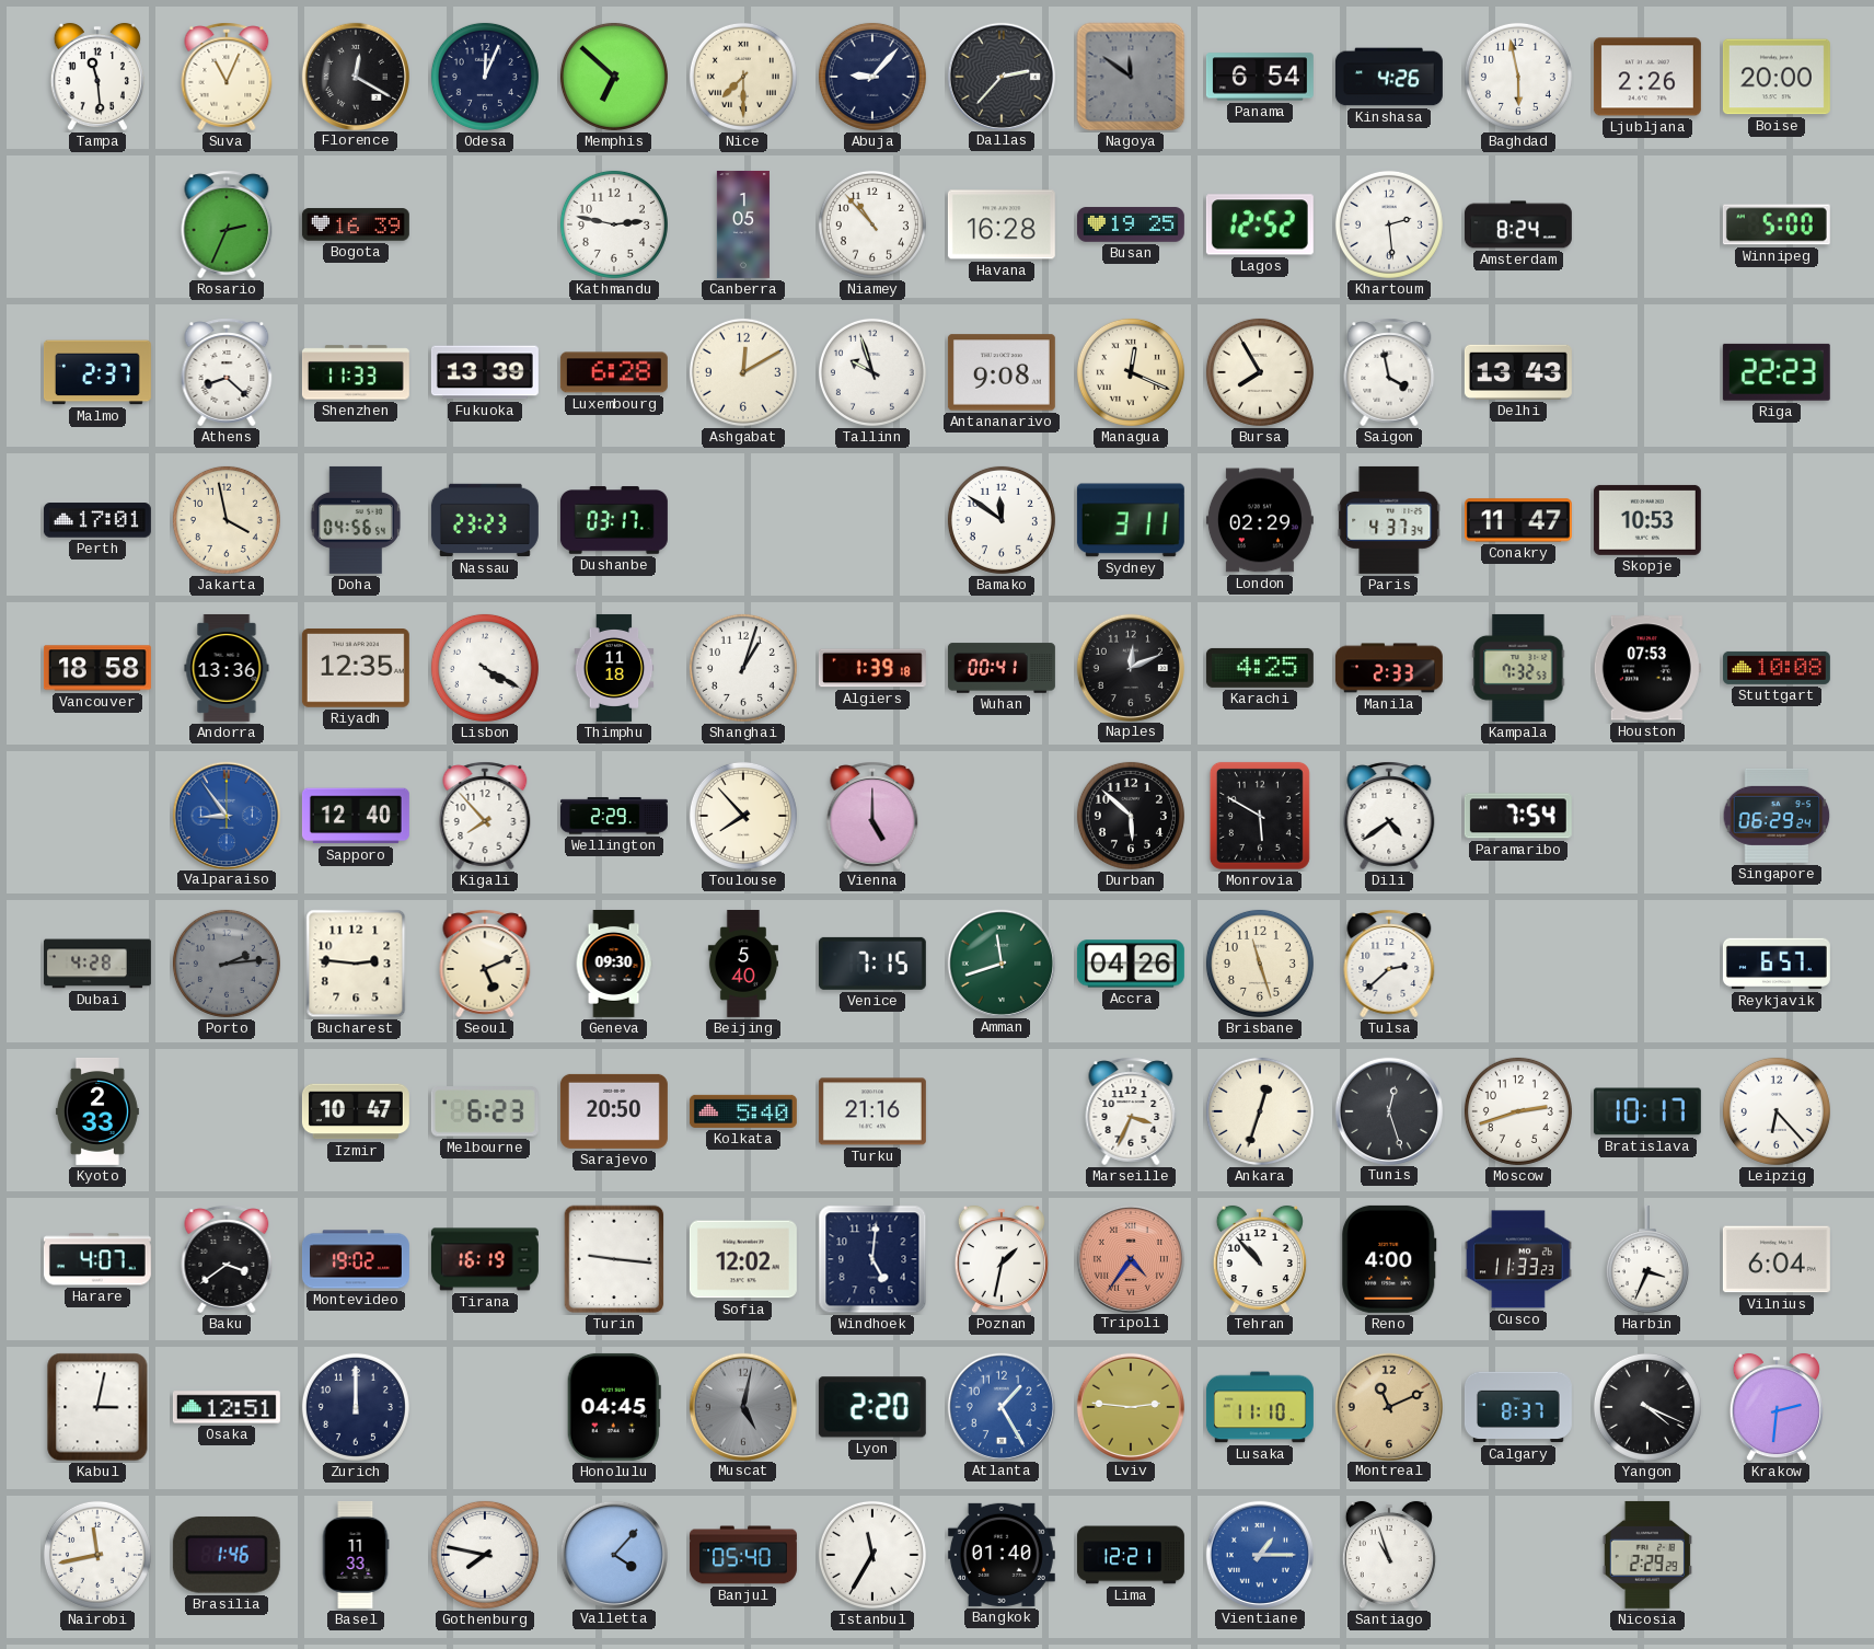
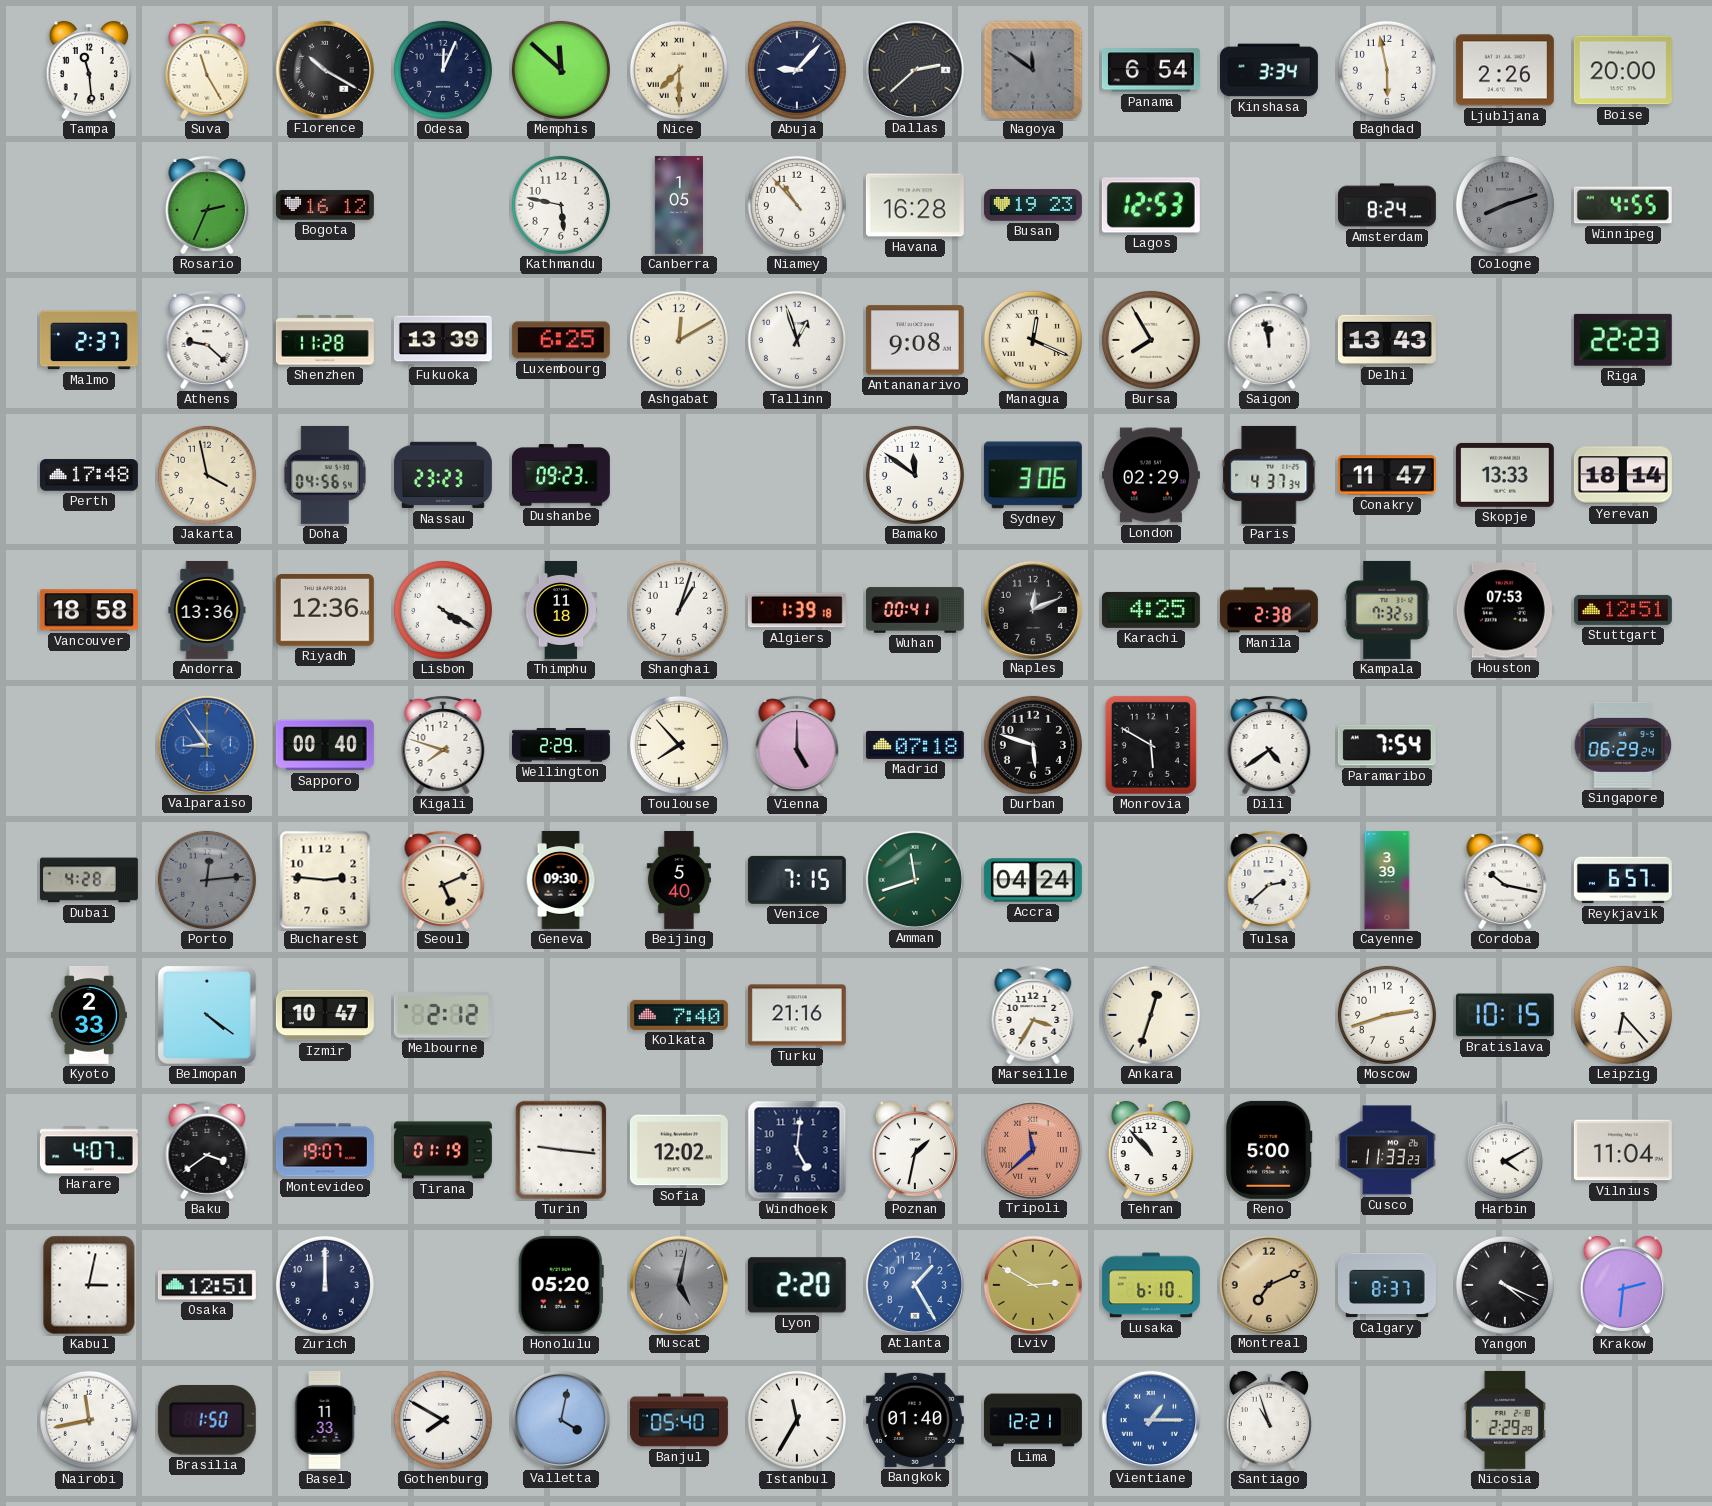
Suva: 11:04 -> 11:25 (207, 70)
Florence: 12:20 -> 10:20 (324, 69)
Memphis: 6:52 -> 11:52 (561, 70)
Dallas: 2:37 -> 2:38 (914, 69)
Kinshasa: 4:26 -> 3:34 (1269, 70)
Bogota: 16:39 -> 16:12 (325, 205)
Kathmandu: 2:47 -> 5:47 (561, 205)
Busan: 19:25 -> 19:23 (1033, 205)
Lagos: 12:52 -> 12:53 (1151, 205)
Khartoum: 2:29 -> none (1389, 224)
Cologne: none -> 8:12 (1505, 205)
Winnipeg: 5:00 -> 4:55 (1623, 205)
Athens: 8:22 -> 9:22 (207, 340)
Shenzhen: 11:33 -> 11:28 (325, 340)
Luxembourg: 6:28 -> 6:25 (561, 340)
Tallinn: 9:57 -> 12:57 (797, 340)
Saigon: 3:58 -> 11:58 (1269, 340)
Perth: 17:01 -> 17:48 (89, 475)
Dushanbe: 03:17 -> 09:23 (561, 475)
Sydney: 3:11 -> 3:06 (1033, 475)
Skopje: 10:53 -> 13:33 (1505, 475)
Yerevan: none -> 18:14 (1623, 475)
Riyadh: 12:35 -> 12:36 (325, 611)
Manila: 2:33 -> 2:38 (1269, 610)
Stuttgart: 10:08 -> 12:51 (1623, 610)
Sapporo: 12:40 -> 00:40 (325, 745)
Kigali: 7:53 -> 7:48 (443, 745)
Madrid: none -> 07:18 (915, 745)
Durban: 5:52 -> 5:48 (1033, 745)
Porto: 2:14 -> 12:14 (207, 880)
Accra: 04:26 -> 04:24 (1033, 880)
Brisbane: 11:27 -> none (1260, 964)
Cayenne: none -> 3:39 (1387, 880)
Cordoba: none -> 10:17 (1505, 880)
Belmopan: none -> 4:21 (207, 1015)
Melbourne: 6:23 -> 2:12 (443, 1015)
Sarajevo: 20:50 -> none (614, 1111)
Kolkata: 5:40 -> 7:40 (679, 1015)
Marseille: 3:34 -> 3:35 (1033, 1015)
Tunis: 12:27 -> none (1388, 1110)
Bratislava: 10:17 -> 10:15 (1505, 1015)
Montevideo: 19:02 -> 19:07 (325, 1150)
Tirana: 16:19 -> 01:19 (443, 1150)
Tripoli: 4:36 -> 11:38 (1032, 1149)
Reno: 4:00 -> 5:00 (1269, 1150)
Harbin: 3:34 -> 4:10 (1505, 1150)
Vilnius: 6:04 -> 11:04 (1623, 1150)
Honolulu: 04:45 -> 05:20 (561, 1285)
Lviv: 2:46 -> 2:50 (1032, 1284)
Lusaka: 11:10 -> 6:10 (1151, 1285)
Montreal: 11:11 -> 7:11 (1268, 1284)
Brasilia: 1:46 -> 1:50 (207, 1420)
Gothenburg: 7:47 -> 7:50 (443, 1420)
Valletta: 4:07 -> 4:02 (560, 1419)
